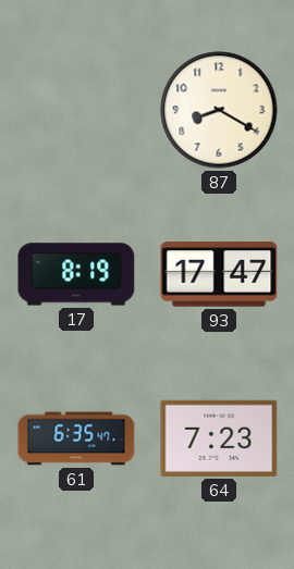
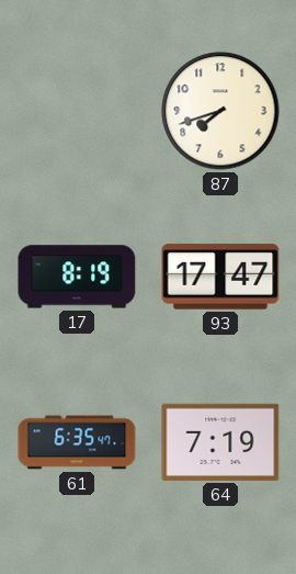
87: 8:20 -> 7:42 (220, 111)
64: 7:23 -> 7:19 (220, 442)
